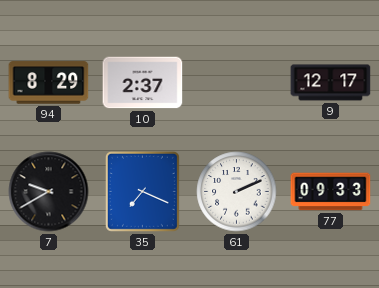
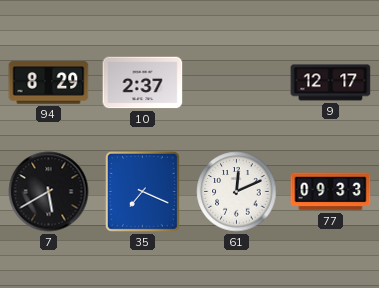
7: 9:40 -> 5:40 (49, 192)
61: 2:11 -> 12:11 (237, 192)
